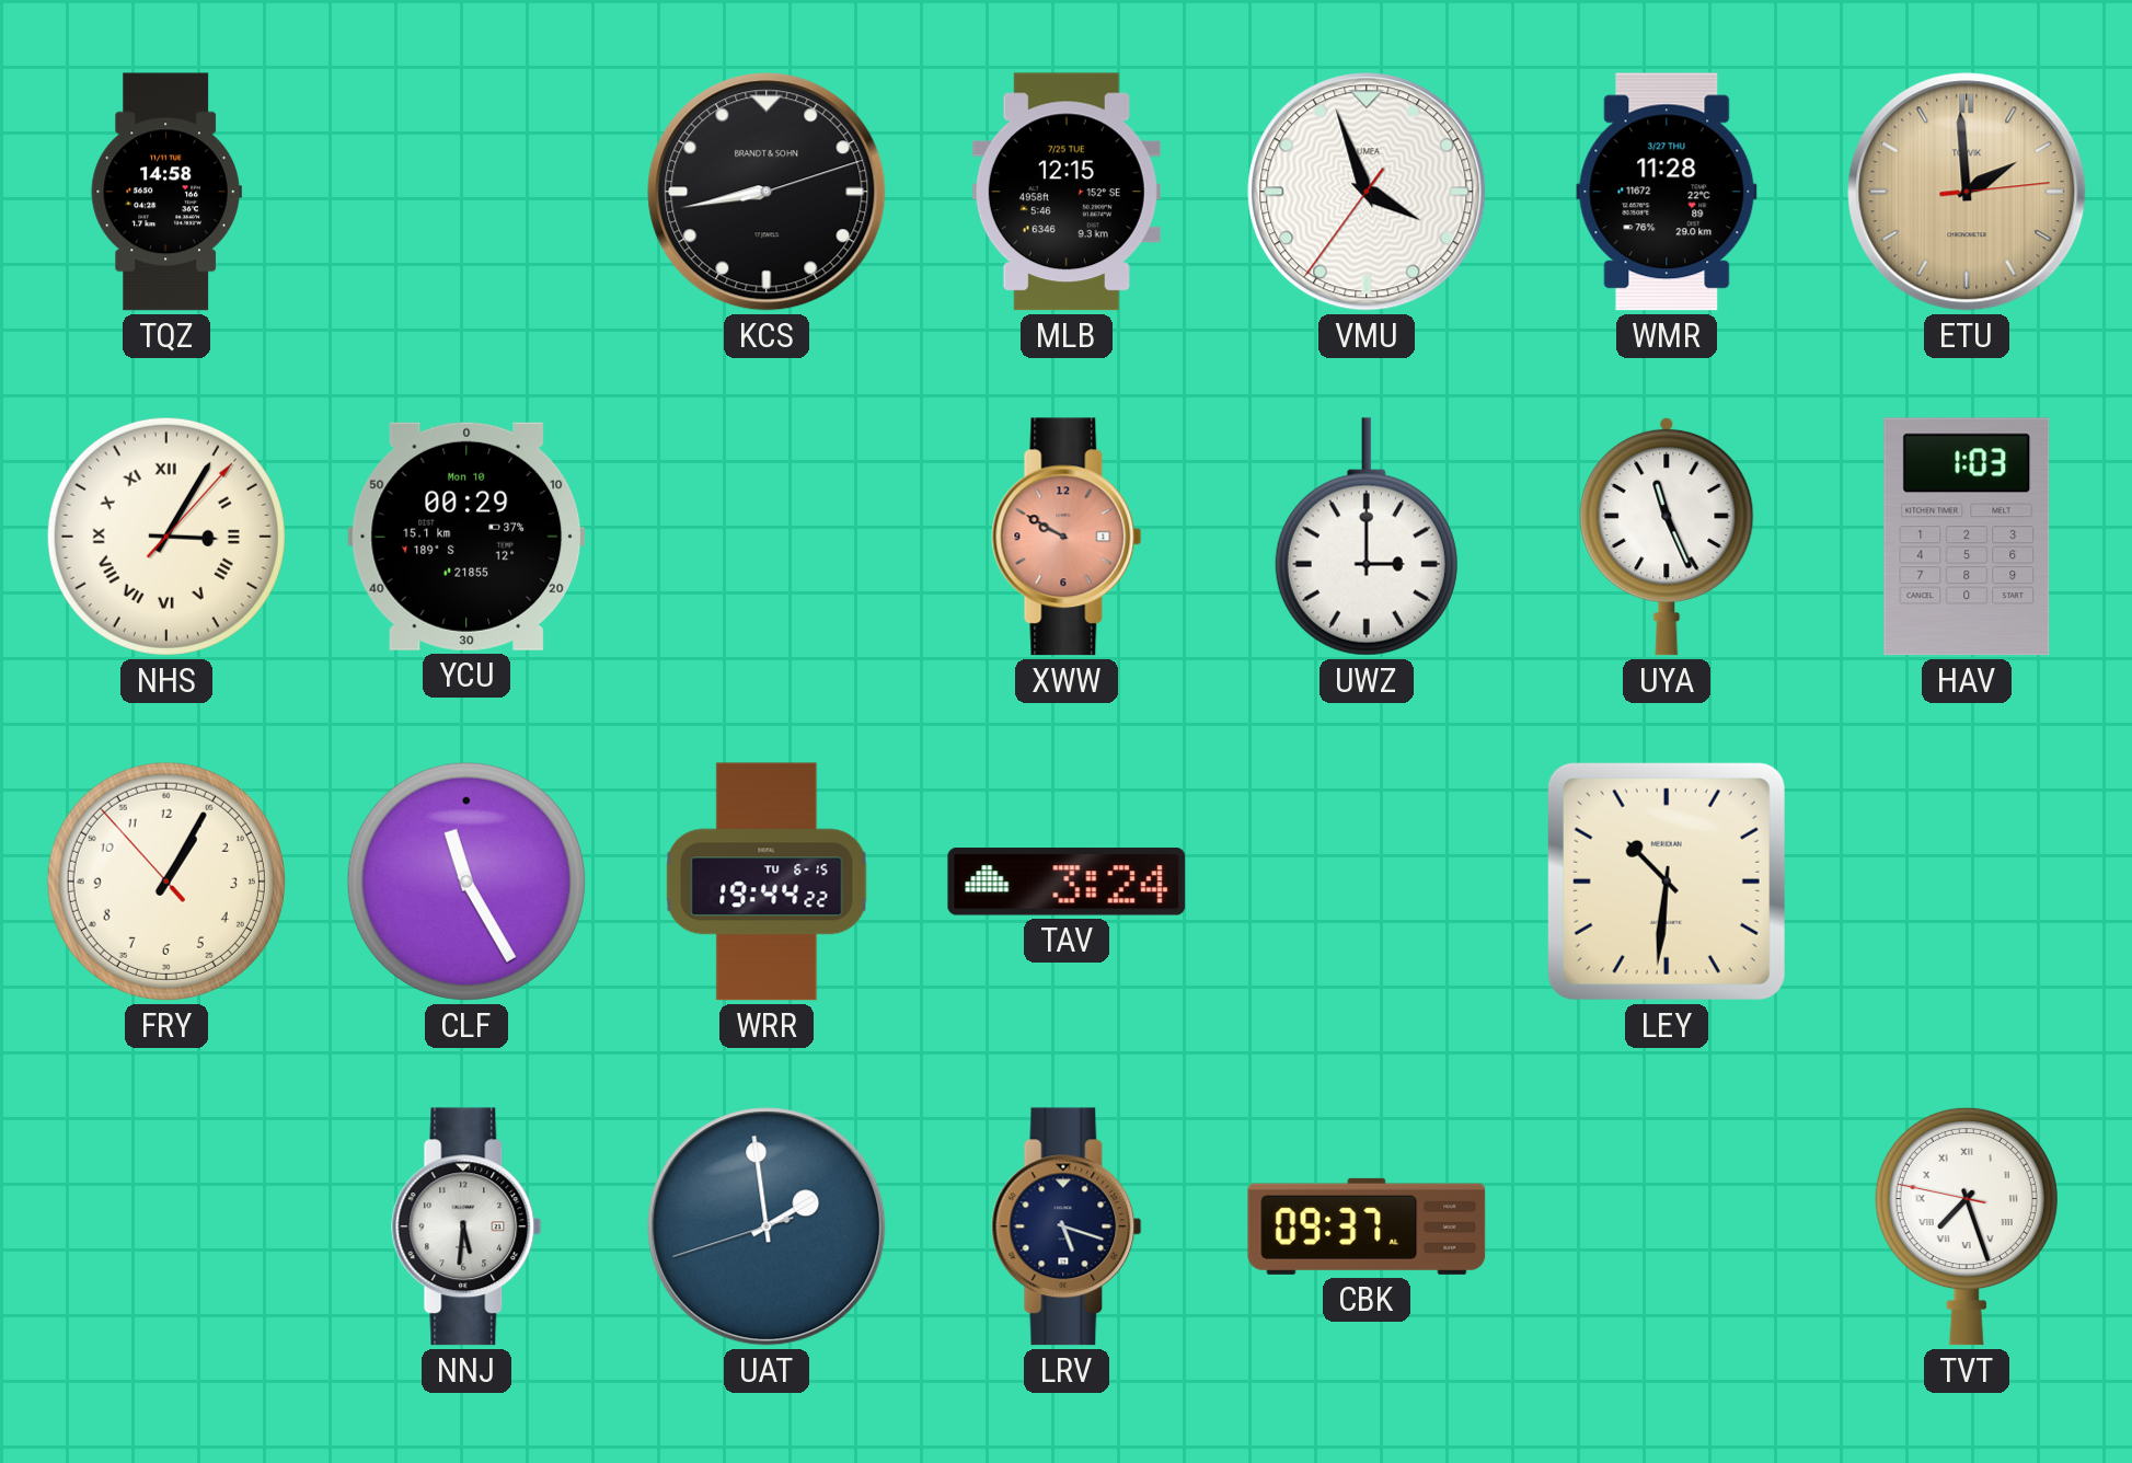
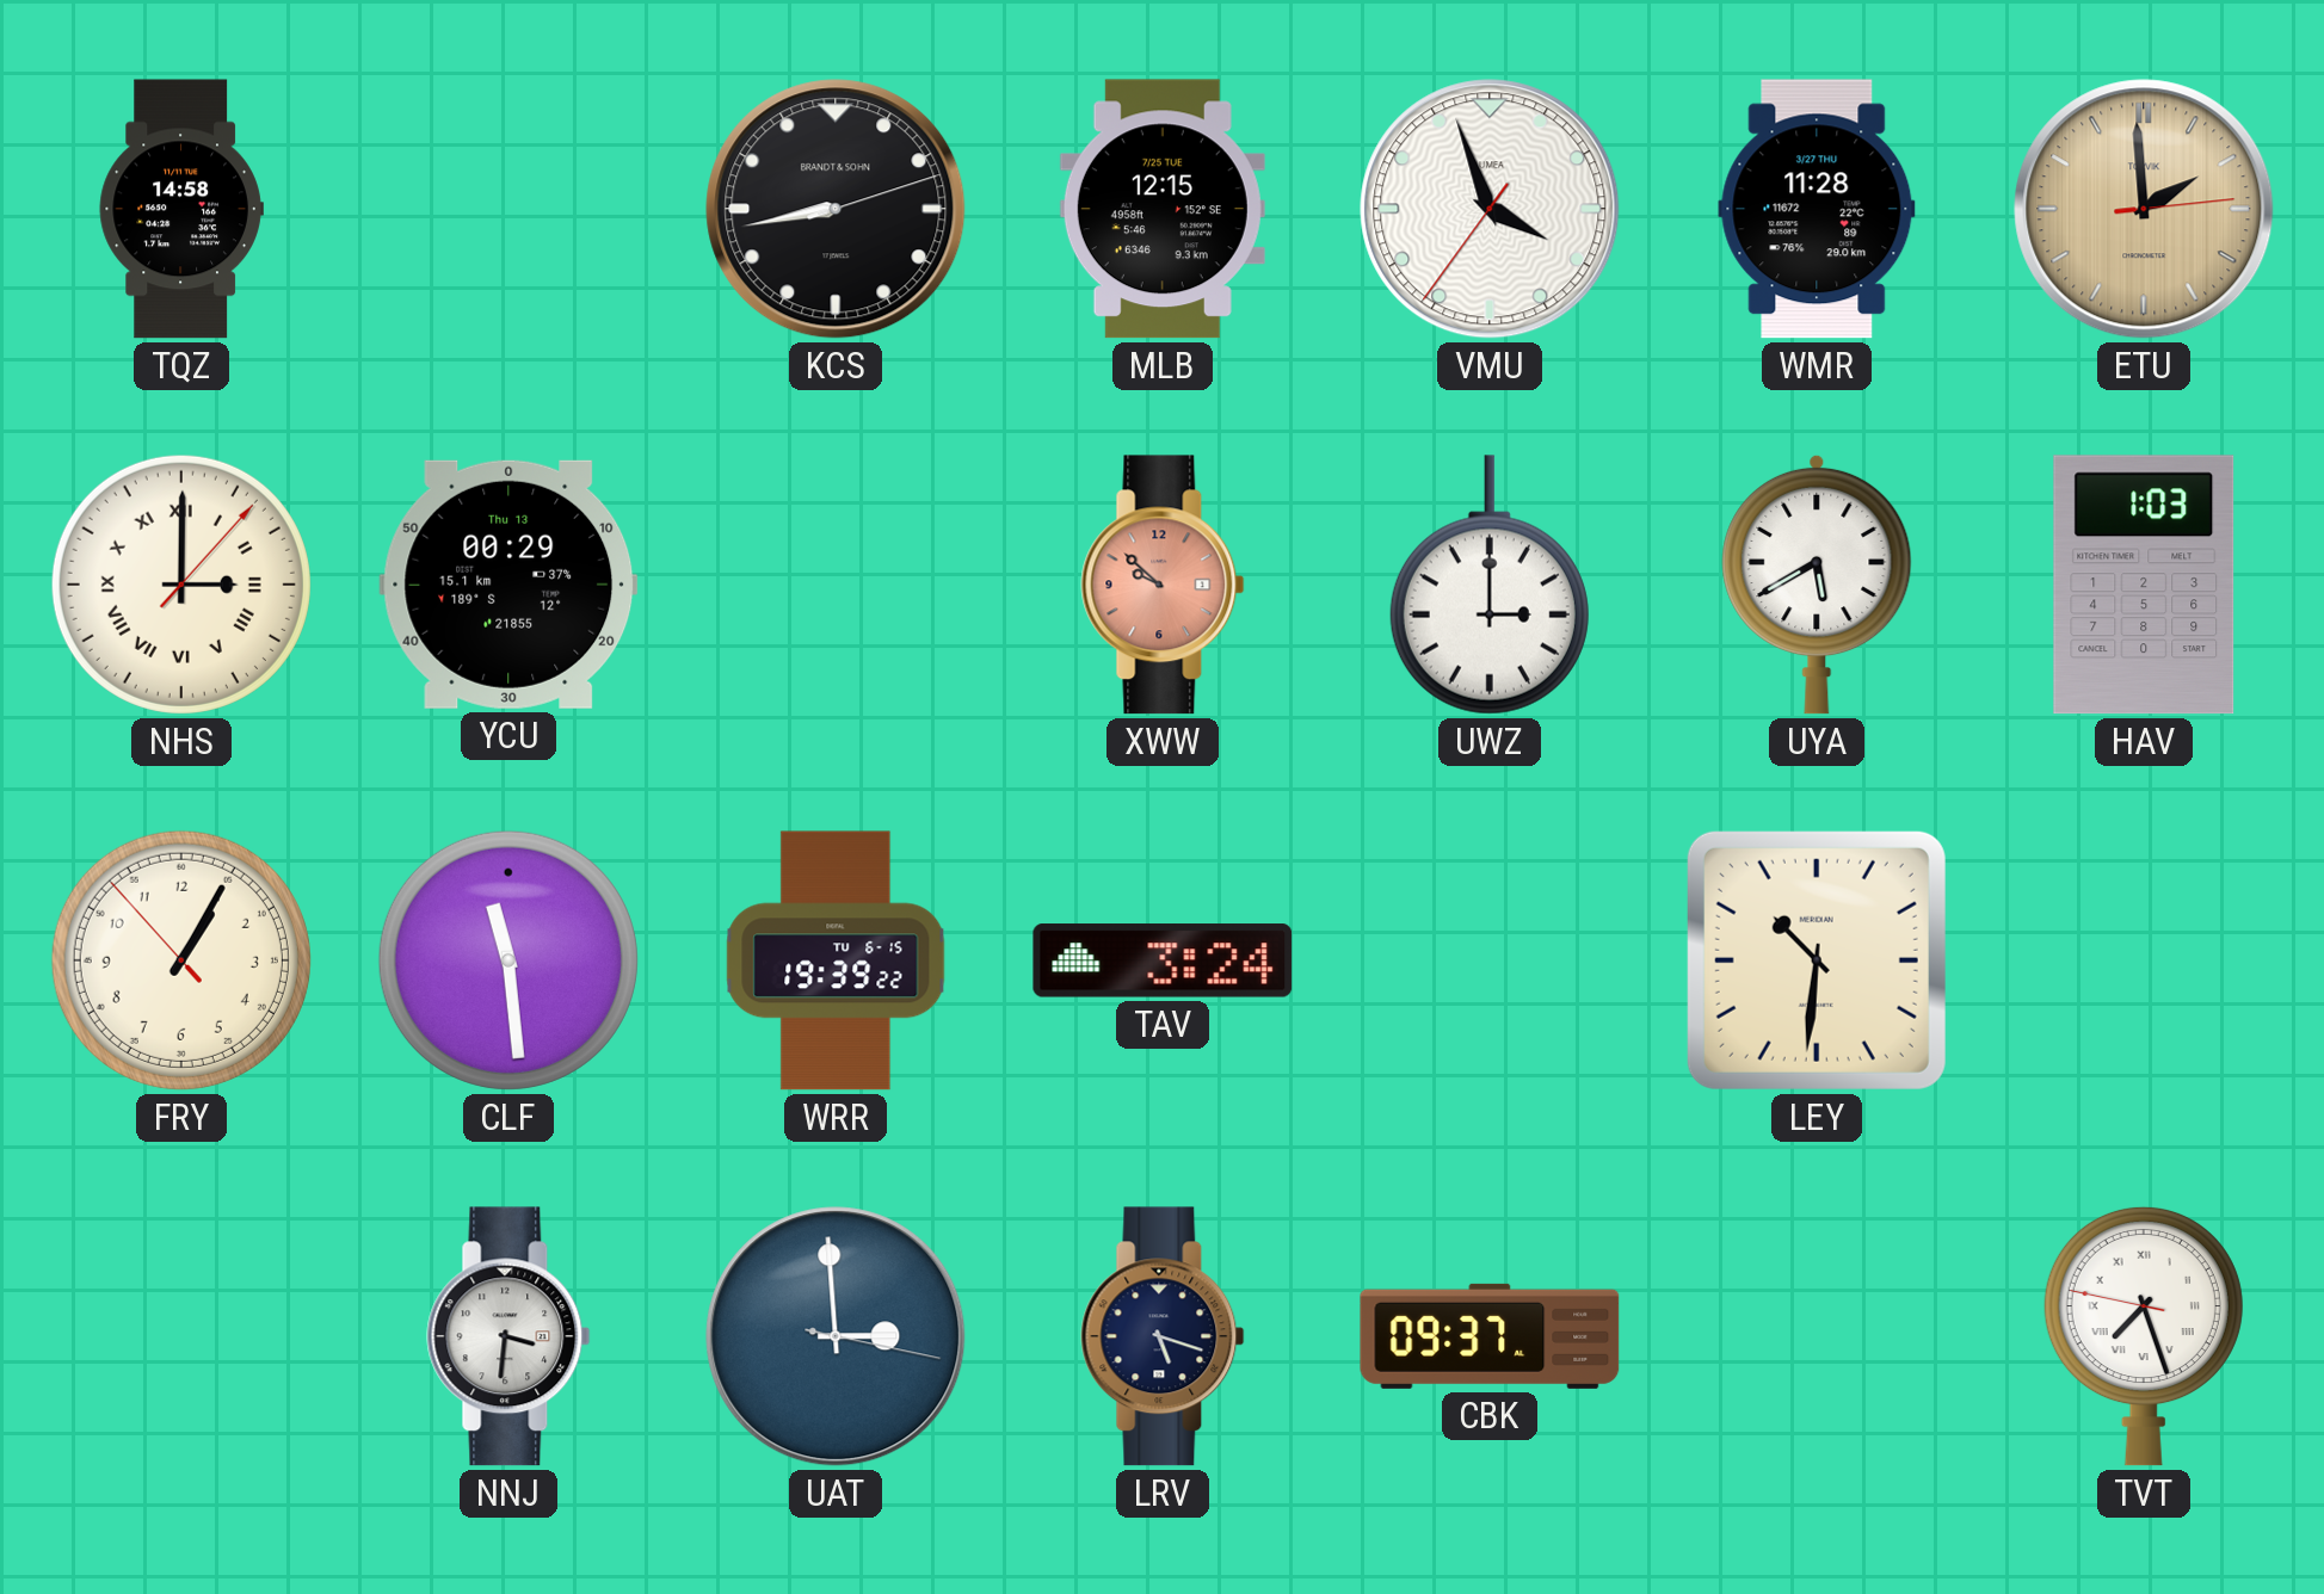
NHS: 3:05 -> 3:00 (181, 585)
YCU date: Mon 10 -> Thu 13 (508, 585)
XWW: 9:50 -> 9:52 (1163, 585)
UYA: 11:26 -> 5:40 (1817, 585)
CLF: 11:25 -> 11:29 (508, 960)
WRR: 19:44 -> 19:39 (836, 960)
NNJ: 5:31 -> 3:31 (508, 1336)
UAT: 1:58 -> 2:59 (836, 1336)
